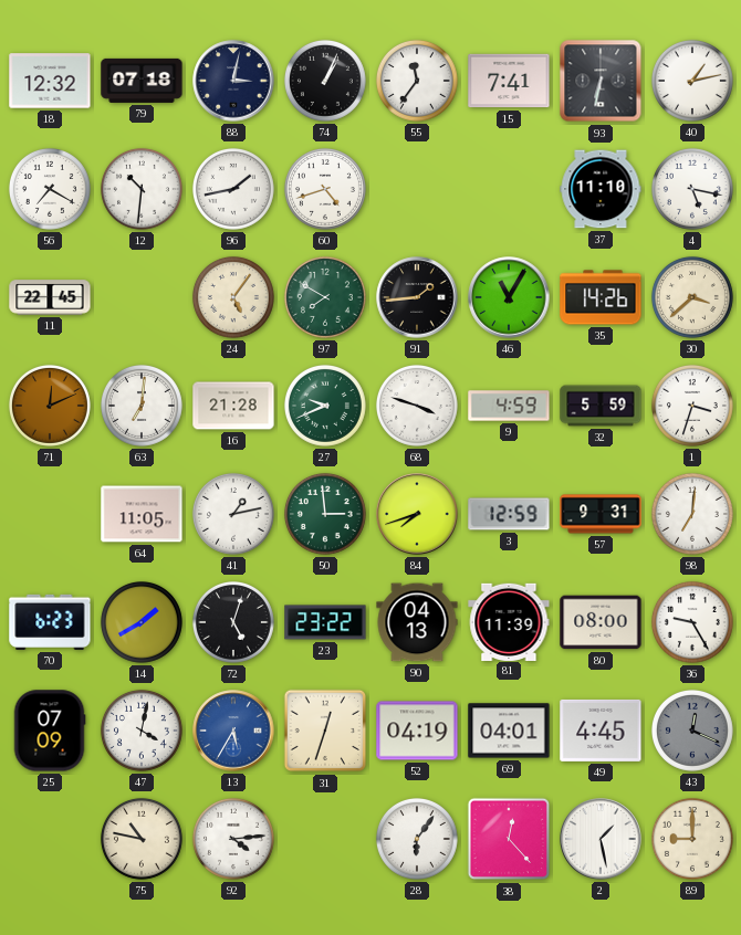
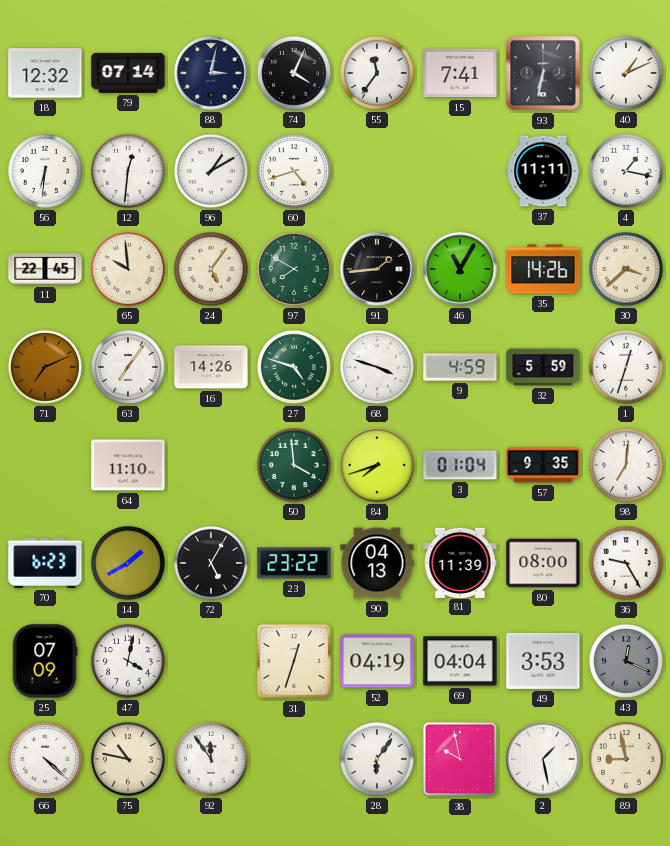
79: 07:18 -> 07:14 (128, 73)
74: 1:04 -> 4:04 (294, 73)
40: 1:13 -> 1:11 (626, 73)
56: 7:20 -> 6:31 (45, 171)
12: 10:31 -> 12:31 (128, 171)
96: 1:43 -> 1:10 (211, 171)
37: 11:10 -> 11:11 (543, 171)
4: 5:17 -> 1:17 (626, 171)
65: none -> 9:59 (128, 269)
71: 12:11 -> 7:11 (45, 367)
63: 7:01 -> 7:06 (128, 367)
16: 21:28 -> 14:26 (211, 367)
27: 9:41 -> 4:48 (294, 367)
1: 3:33 -> 12:33 (626, 367)
64: 11:05 -> 11:10 (128, 465)
41: 1:13 -> none (233, 514)
50: 2:59 -> 3:59 (294, 465)
3: 12:59 -> 01:04 (460, 465)
57: 9:31 -> 9:35 (543, 465)
72: 5:03 -> 5:05 (211, 563)
13: 5:35 -> none (233, 731)
69: 04:01 -> 04:04 (460, 661)
49: 4:45 -> 3:53 (543, 661)
66: none -> 4:22 (45, 759)
92: 4:14 -> 11:54 (211, 759)
38: 12:23 -> 9:58 (460, 759)
89: 9:00 -> 8:58 (626, 759)
